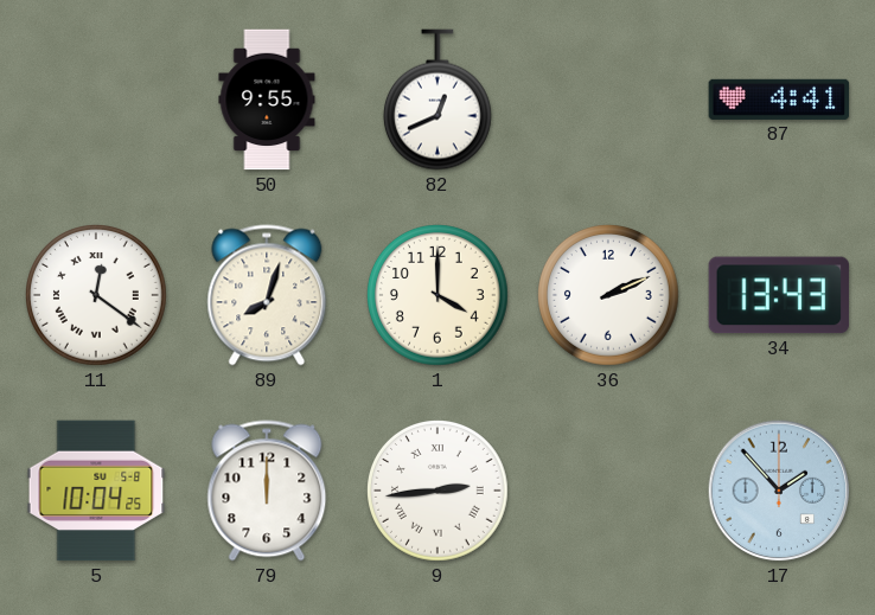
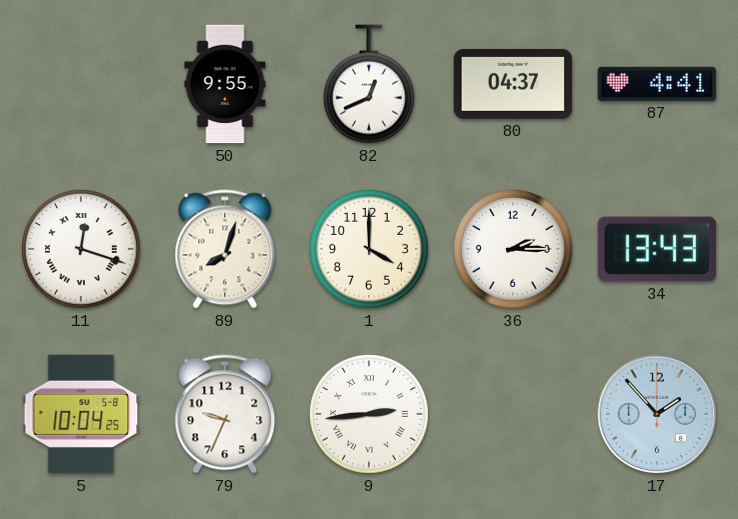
80: none -> 04:37 (513, 84)
11: 12:21 -> 12:18 (82, 250)
36: 2:11 -> 2:15 (514, 250)
79: 12:00 -> 9:34 (225, 414)
